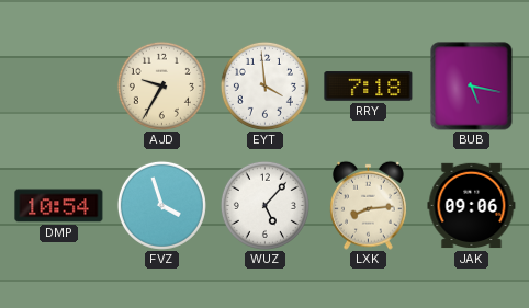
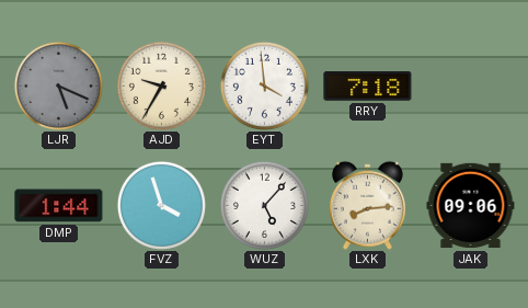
LJR: none -> 5:19 (58, 85)
BUB: 5:17 -> none (472, 87)
DMP: 10:54 -> 1:44 (59, 206)
